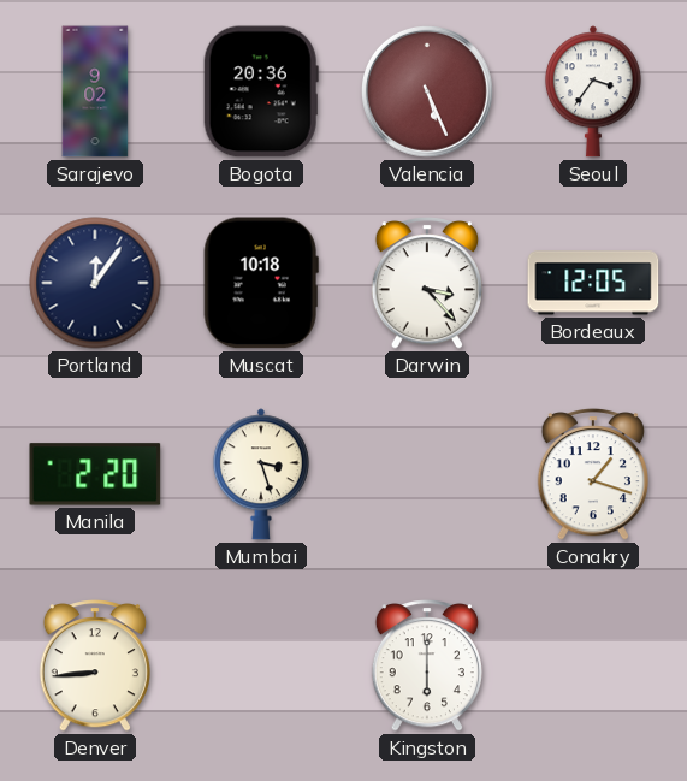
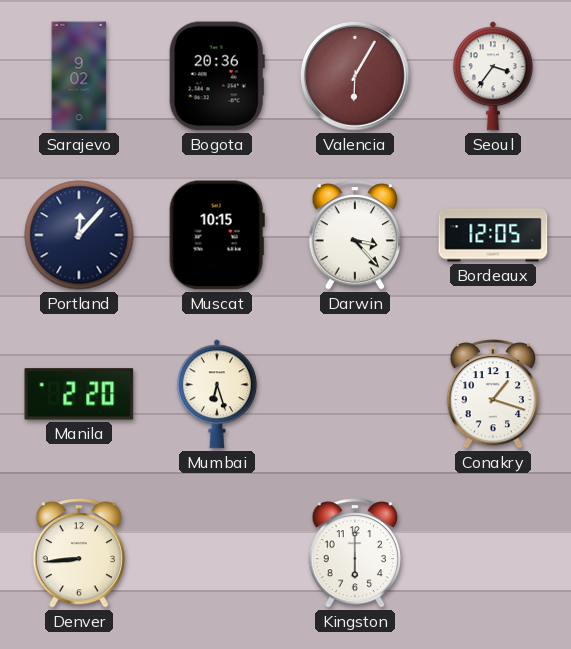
Valencia: 5:26 -> 6:05 (355, 76)
Portland: 12:06 -> 12:07 (79, 235)
Muscat: 10:18 -> 10:15 (217, 235)
Mumbai: 3:27 -> 6:27 (217, 394)
